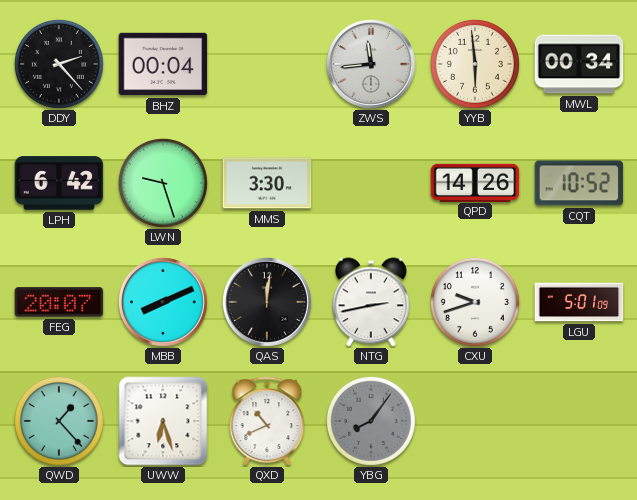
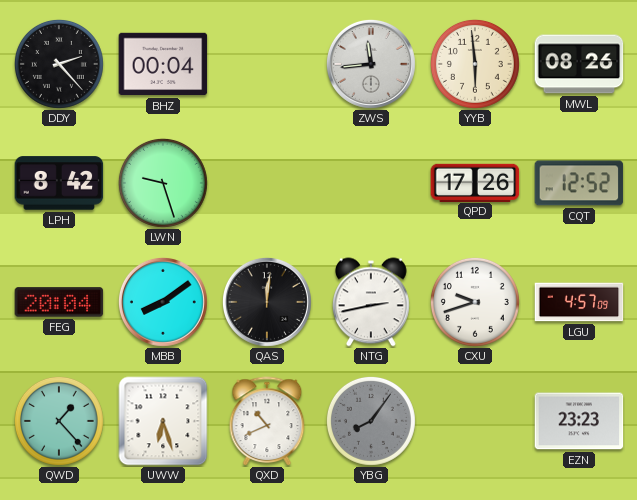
MWL: 00:34 -> 08:26 (579, 64)
LPH: 6:42 -> 8:42 (59, 183)
MMS: 3:30 -> none (267, 183)
QPD: 14:26 -> 17:26 (475, 182)
CQT: 10:52 -> 12:52 (579, 183)
FEG: 20:07 -> 20:04 (59, 302)
MBB: 8:11 -> 8:09 (163, 302)
LGU: 5:01 -> 4:57 (579, 302)
EZN: none -> 23:23 (579, 421)
